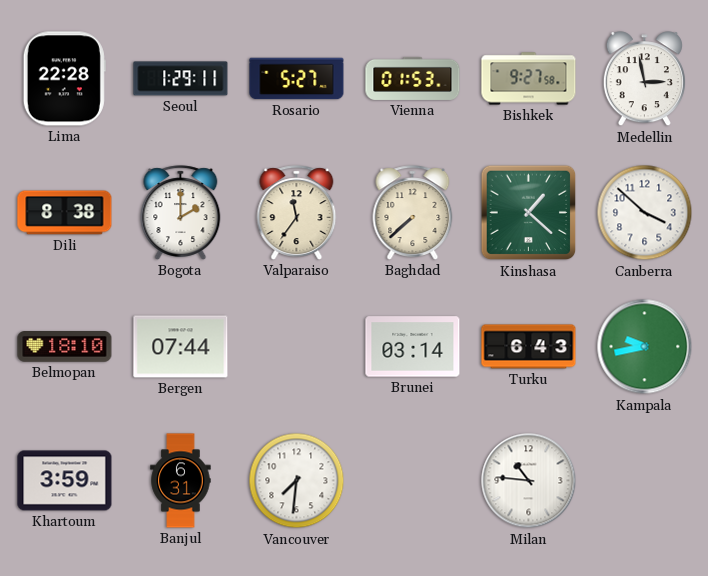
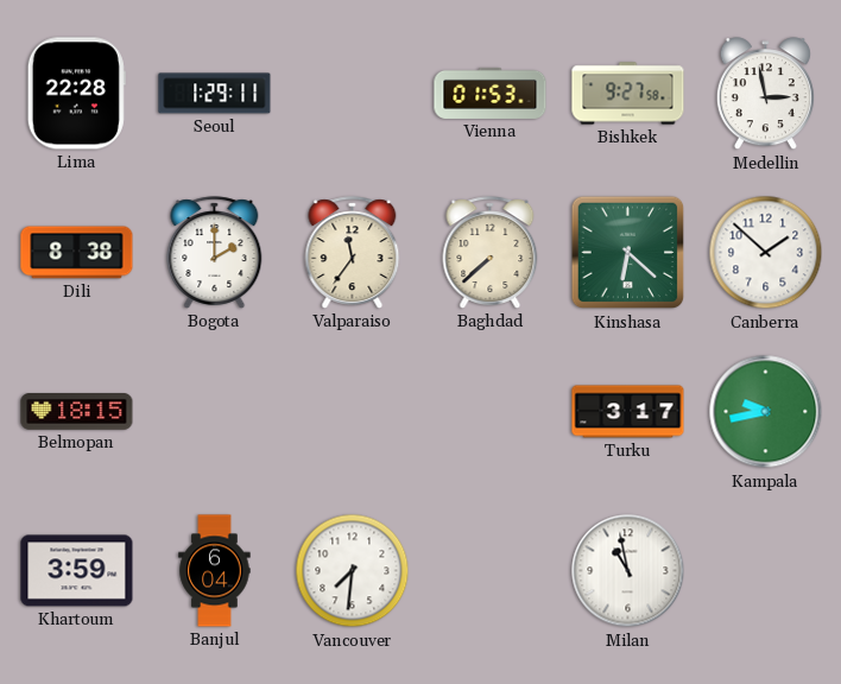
Rosario: 5:27 -> none (297, 79)
Kinshasa: 1:22 -> 6:22 (628, 253)
Canberra: 3:52 -> 1:52 (766, 253)
Belmopan: 18:10 -> 18:15 (77, 412)
Bergen: 07:44 -> none (181, 347)
Brunei: 03:14 -> none (413, 347)
Turku: 6:43 -> 3:17 (628, 412)
Banjul: 6:31 -> 6:04 (215, 571)
Milan: 10:46 -> 10:58 (628, 571)
